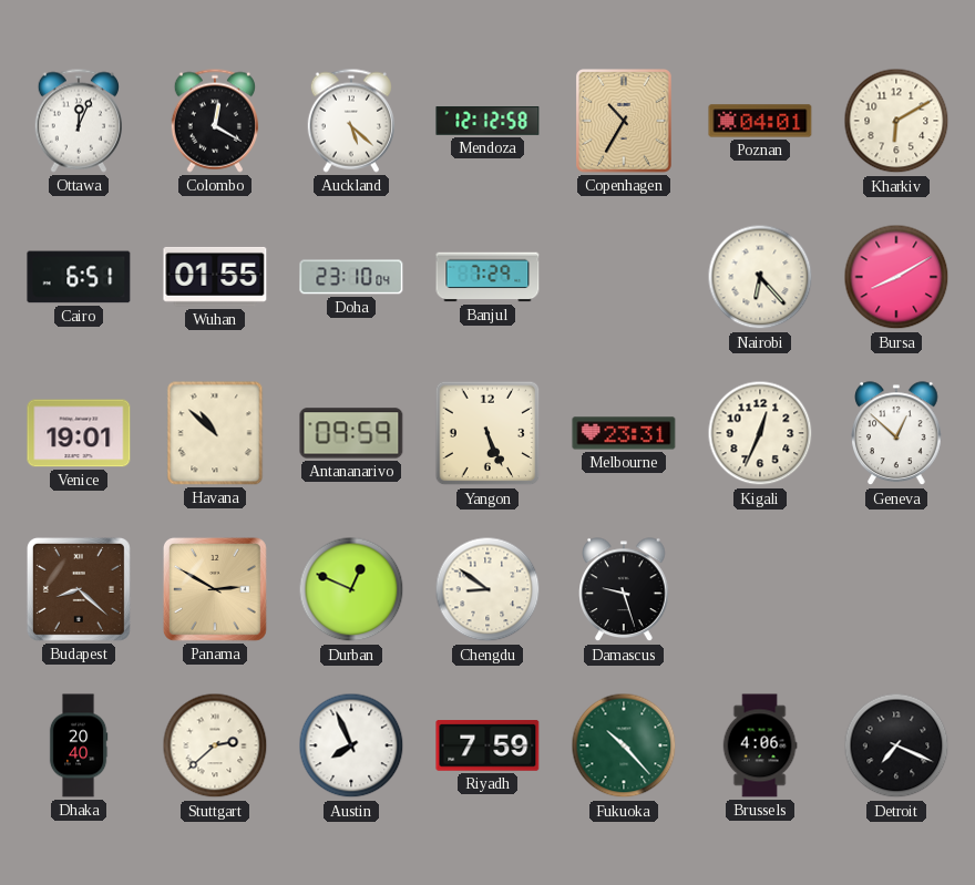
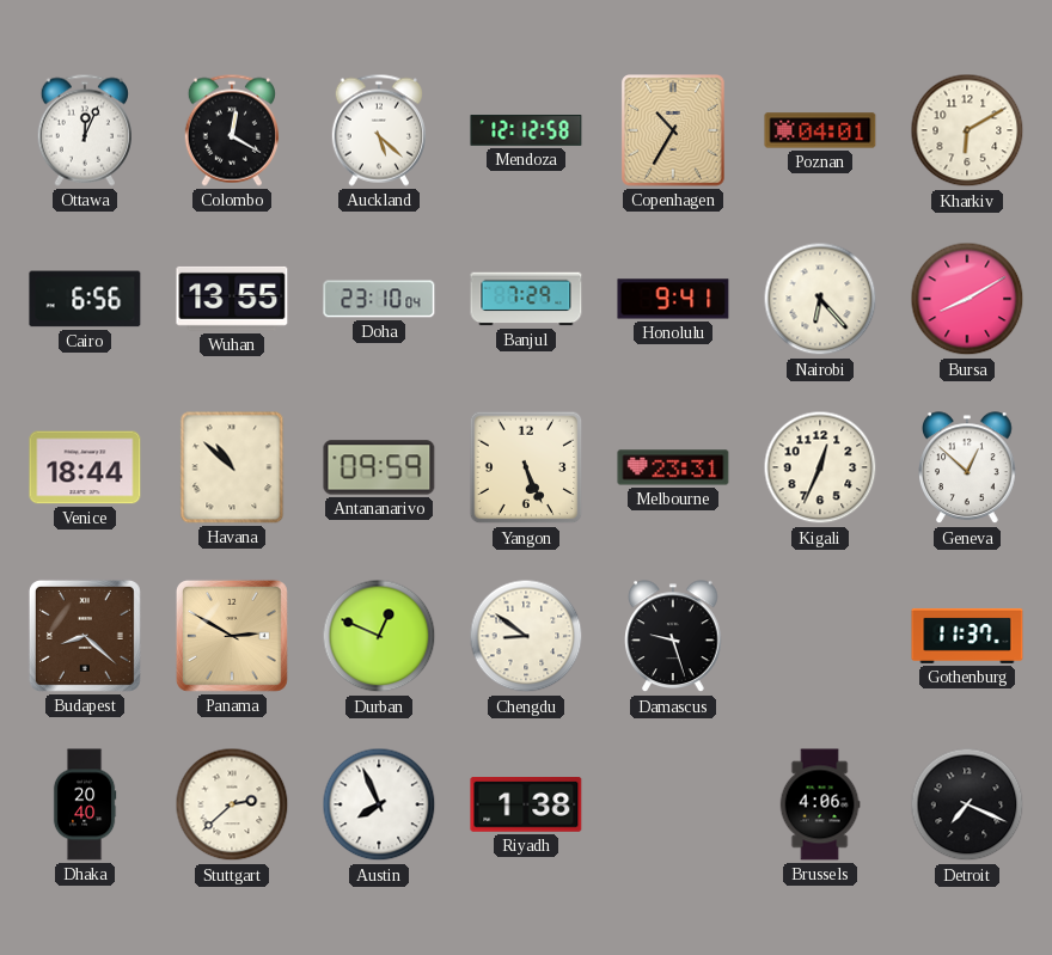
Cairo: 6:51 -> 6:56 (85, 299)
Wuhan: 01:55 -> 13:55 (232, 299)
Honolulu: none -> 9:41 (673, 299)
Venice: 19:01 -> 18:44 (85, 467)
Gothenburg: none -> 11:37 (967, 636)
Riyadh: 7:59 -> 1:38 (526, 806)
Fukuoka: 10:23 -> none (624, 745)
